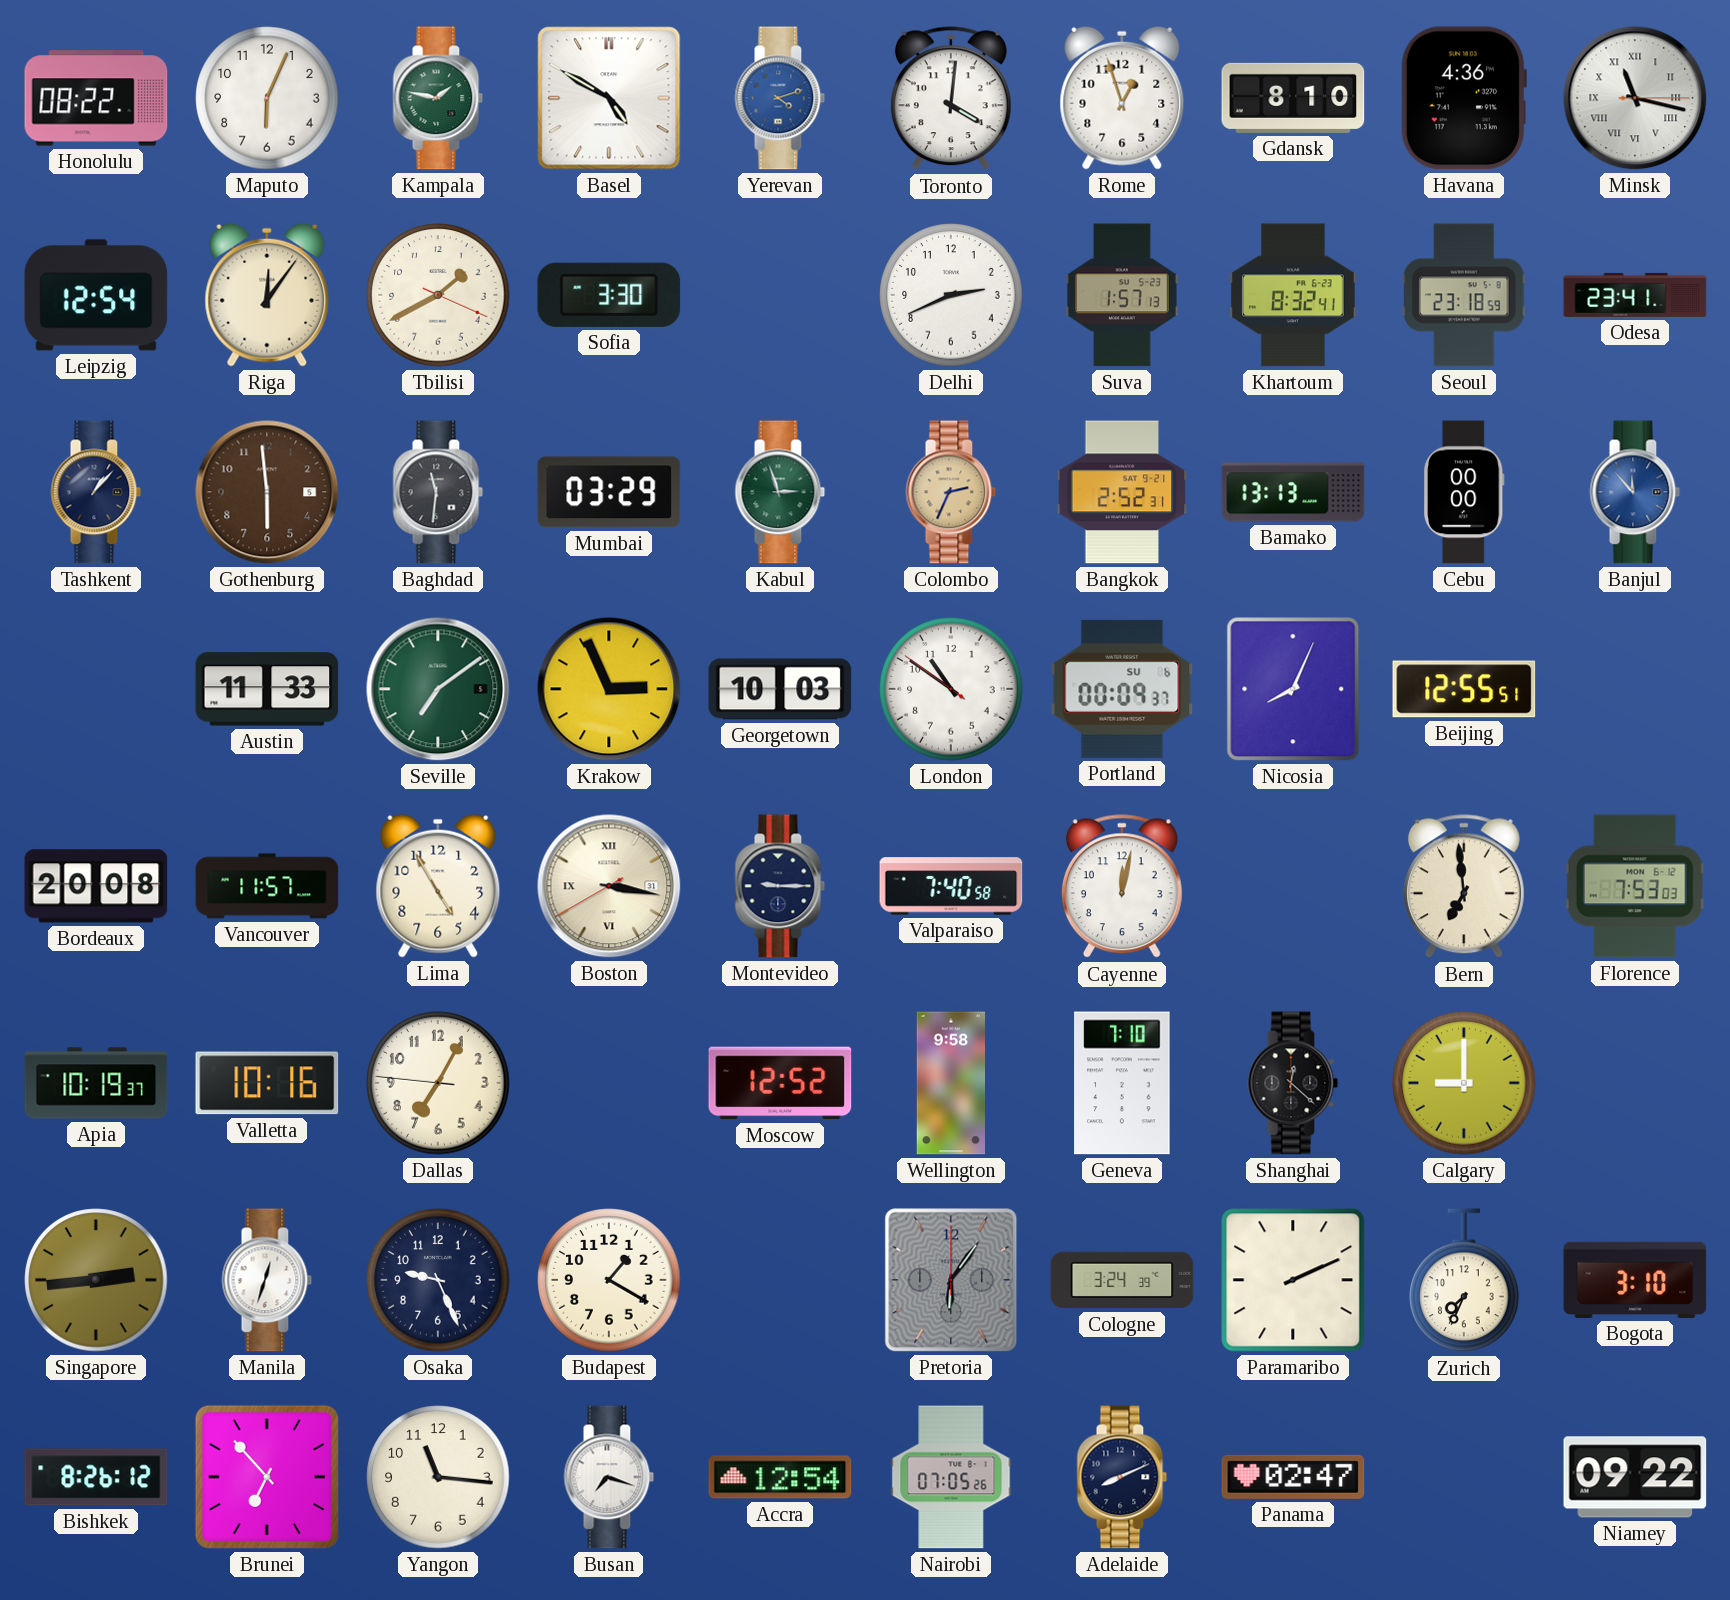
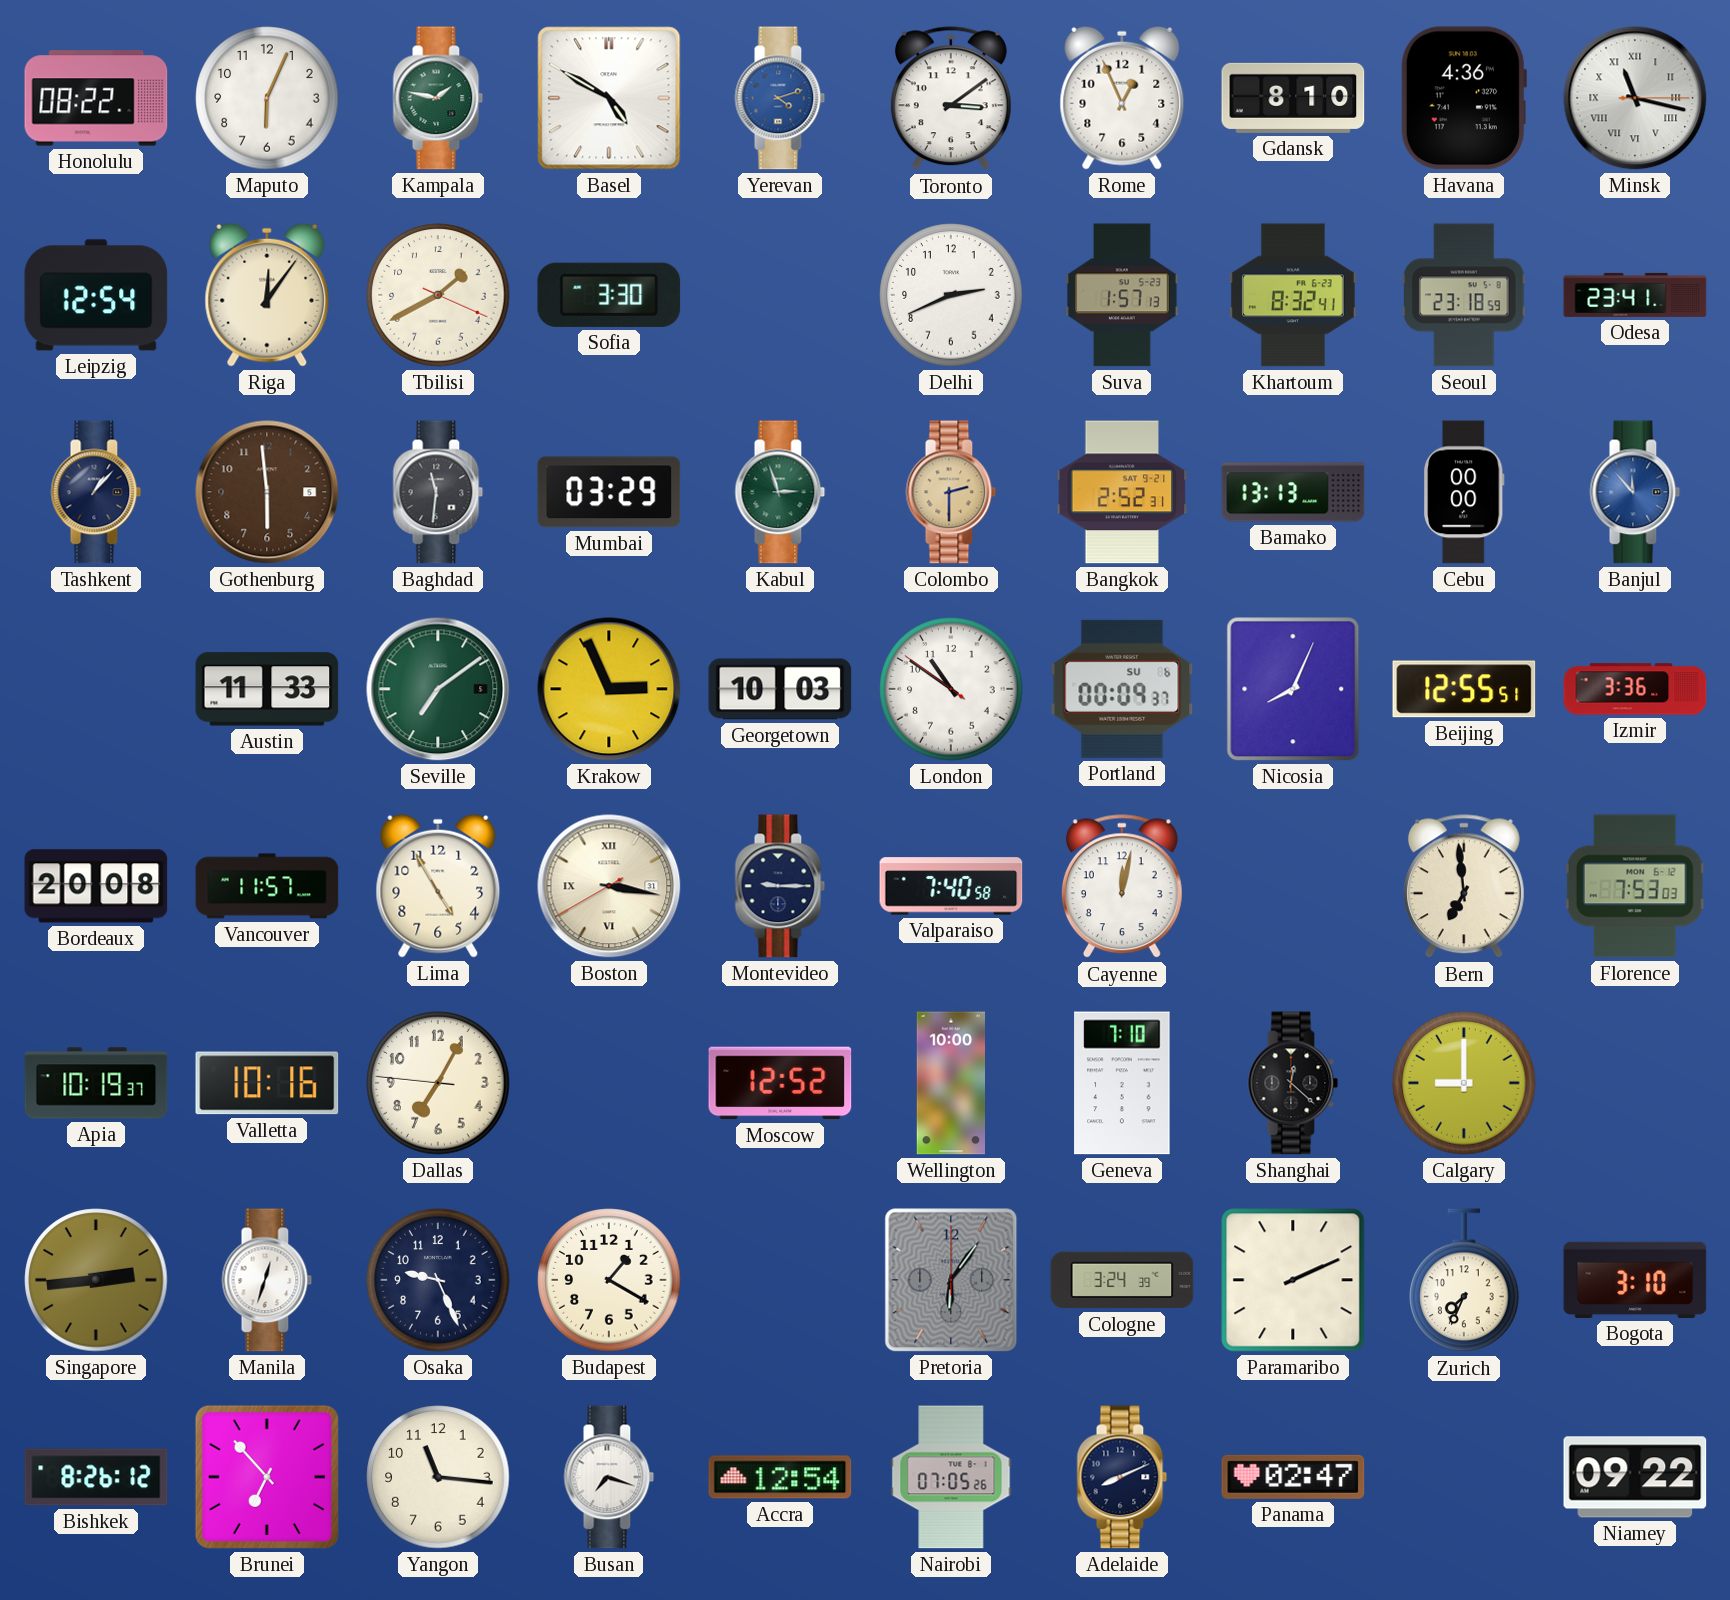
Toronto: 4:01 -> 3:09 (951, 99)
Rome: 12:57 -> 12:56 (1122, 98)
Colombo: 2:34 -> 2:30 (951, 492)
Izmir: none -> 3:36 (1635, 689)
Wellington: 9:58 -> 10:00 (950, 1083)
